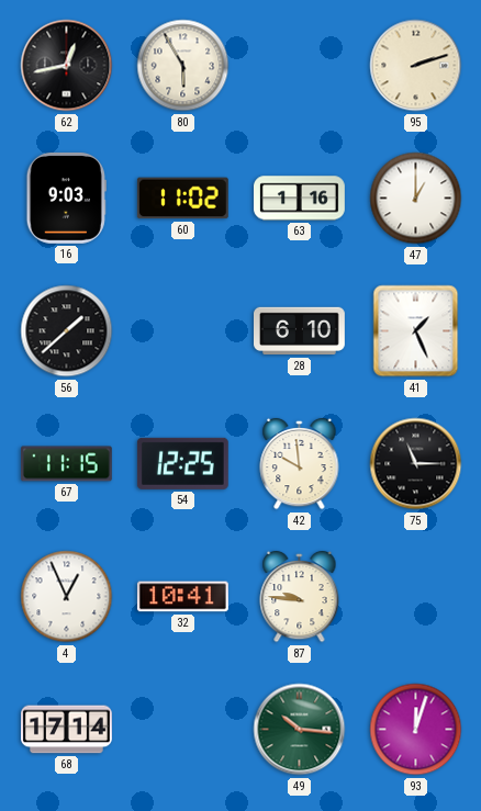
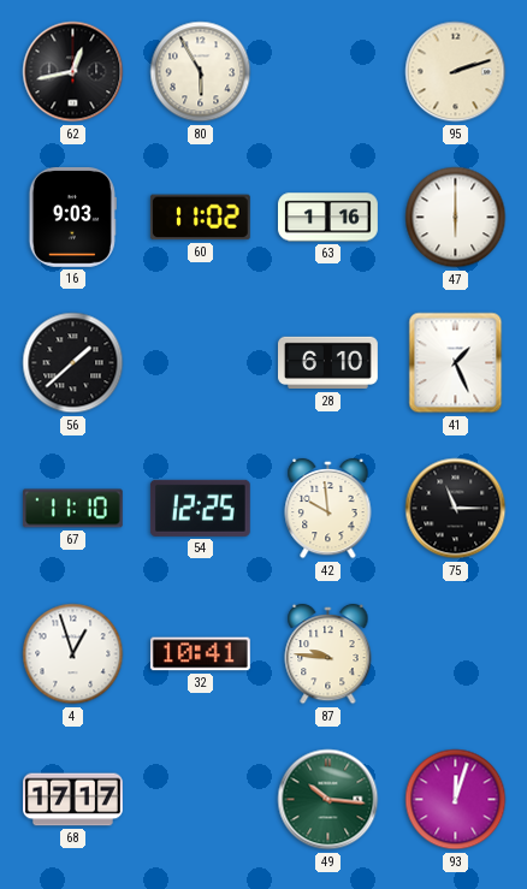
47: 1:00 -> 6:00 (456, 218)
67: 11:15 -> 11:10 (72, 509)
4: 12:56 -> 12:57 (73, 654)
68: 17:14 -> 17:17 (73, 800)
